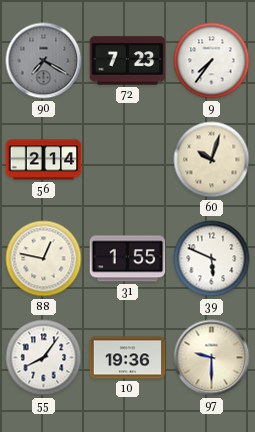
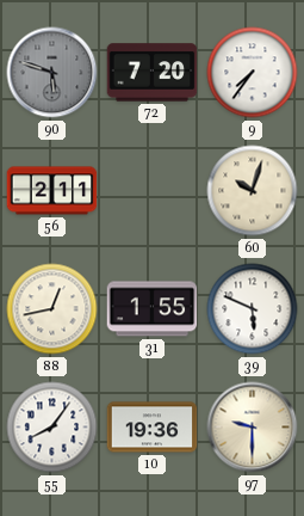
90: 7:20 -> 5:48 (52, 73)
72: 7:23 -> 7:20 (153, 73)
56: 2:14 -> 2:11 (52, 191)
88: 12:47 -> 12:43 (52, 309)
